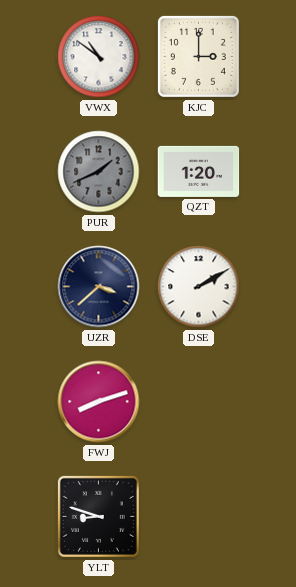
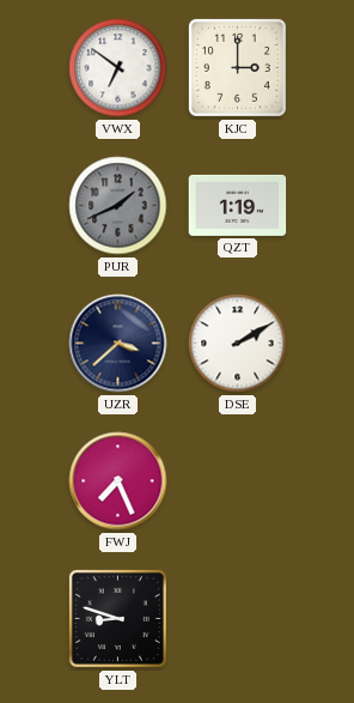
VWX: 10:51 -> 6:51 (118, 68)
QZT: 1:20 -> 1:19 (238, 205)
FWJ: 8:12 -> 7:26 (118, 481)
